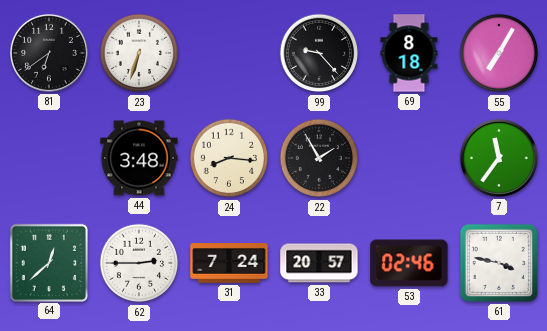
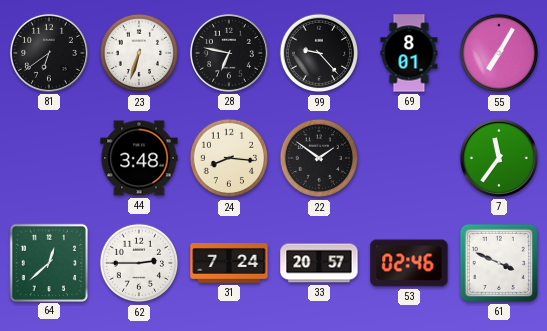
28: none -> 6:47 (229, 53)
69: 8:18 -> 8:01 (409, 53)
22: 1:55 -> 1:51 (319, 158)
61: 3:47 -> 3:49 (499, 263)
